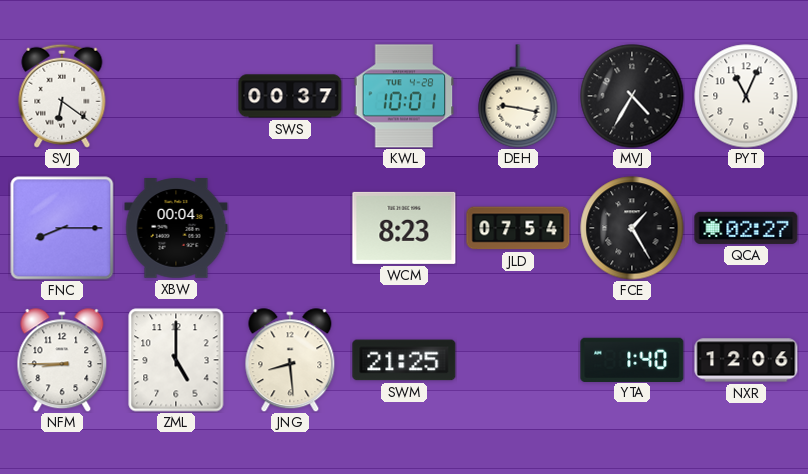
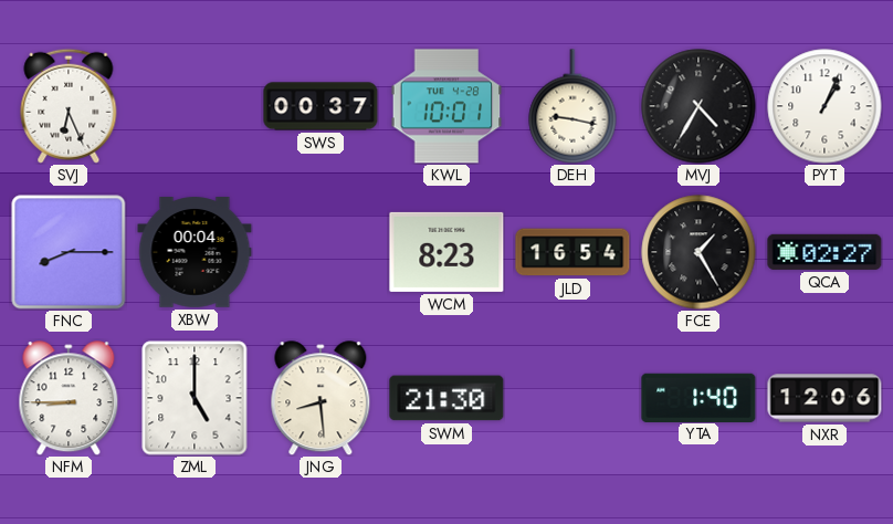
SVJ: 6:21 -> 6:26 (69, 106)
PYT: 11:04 -> 1:04 (824, 106)
JLD: 07:54 -> 16:54 (572, 252)
SWM: 21:25 -> 21:30 (446, 398)
